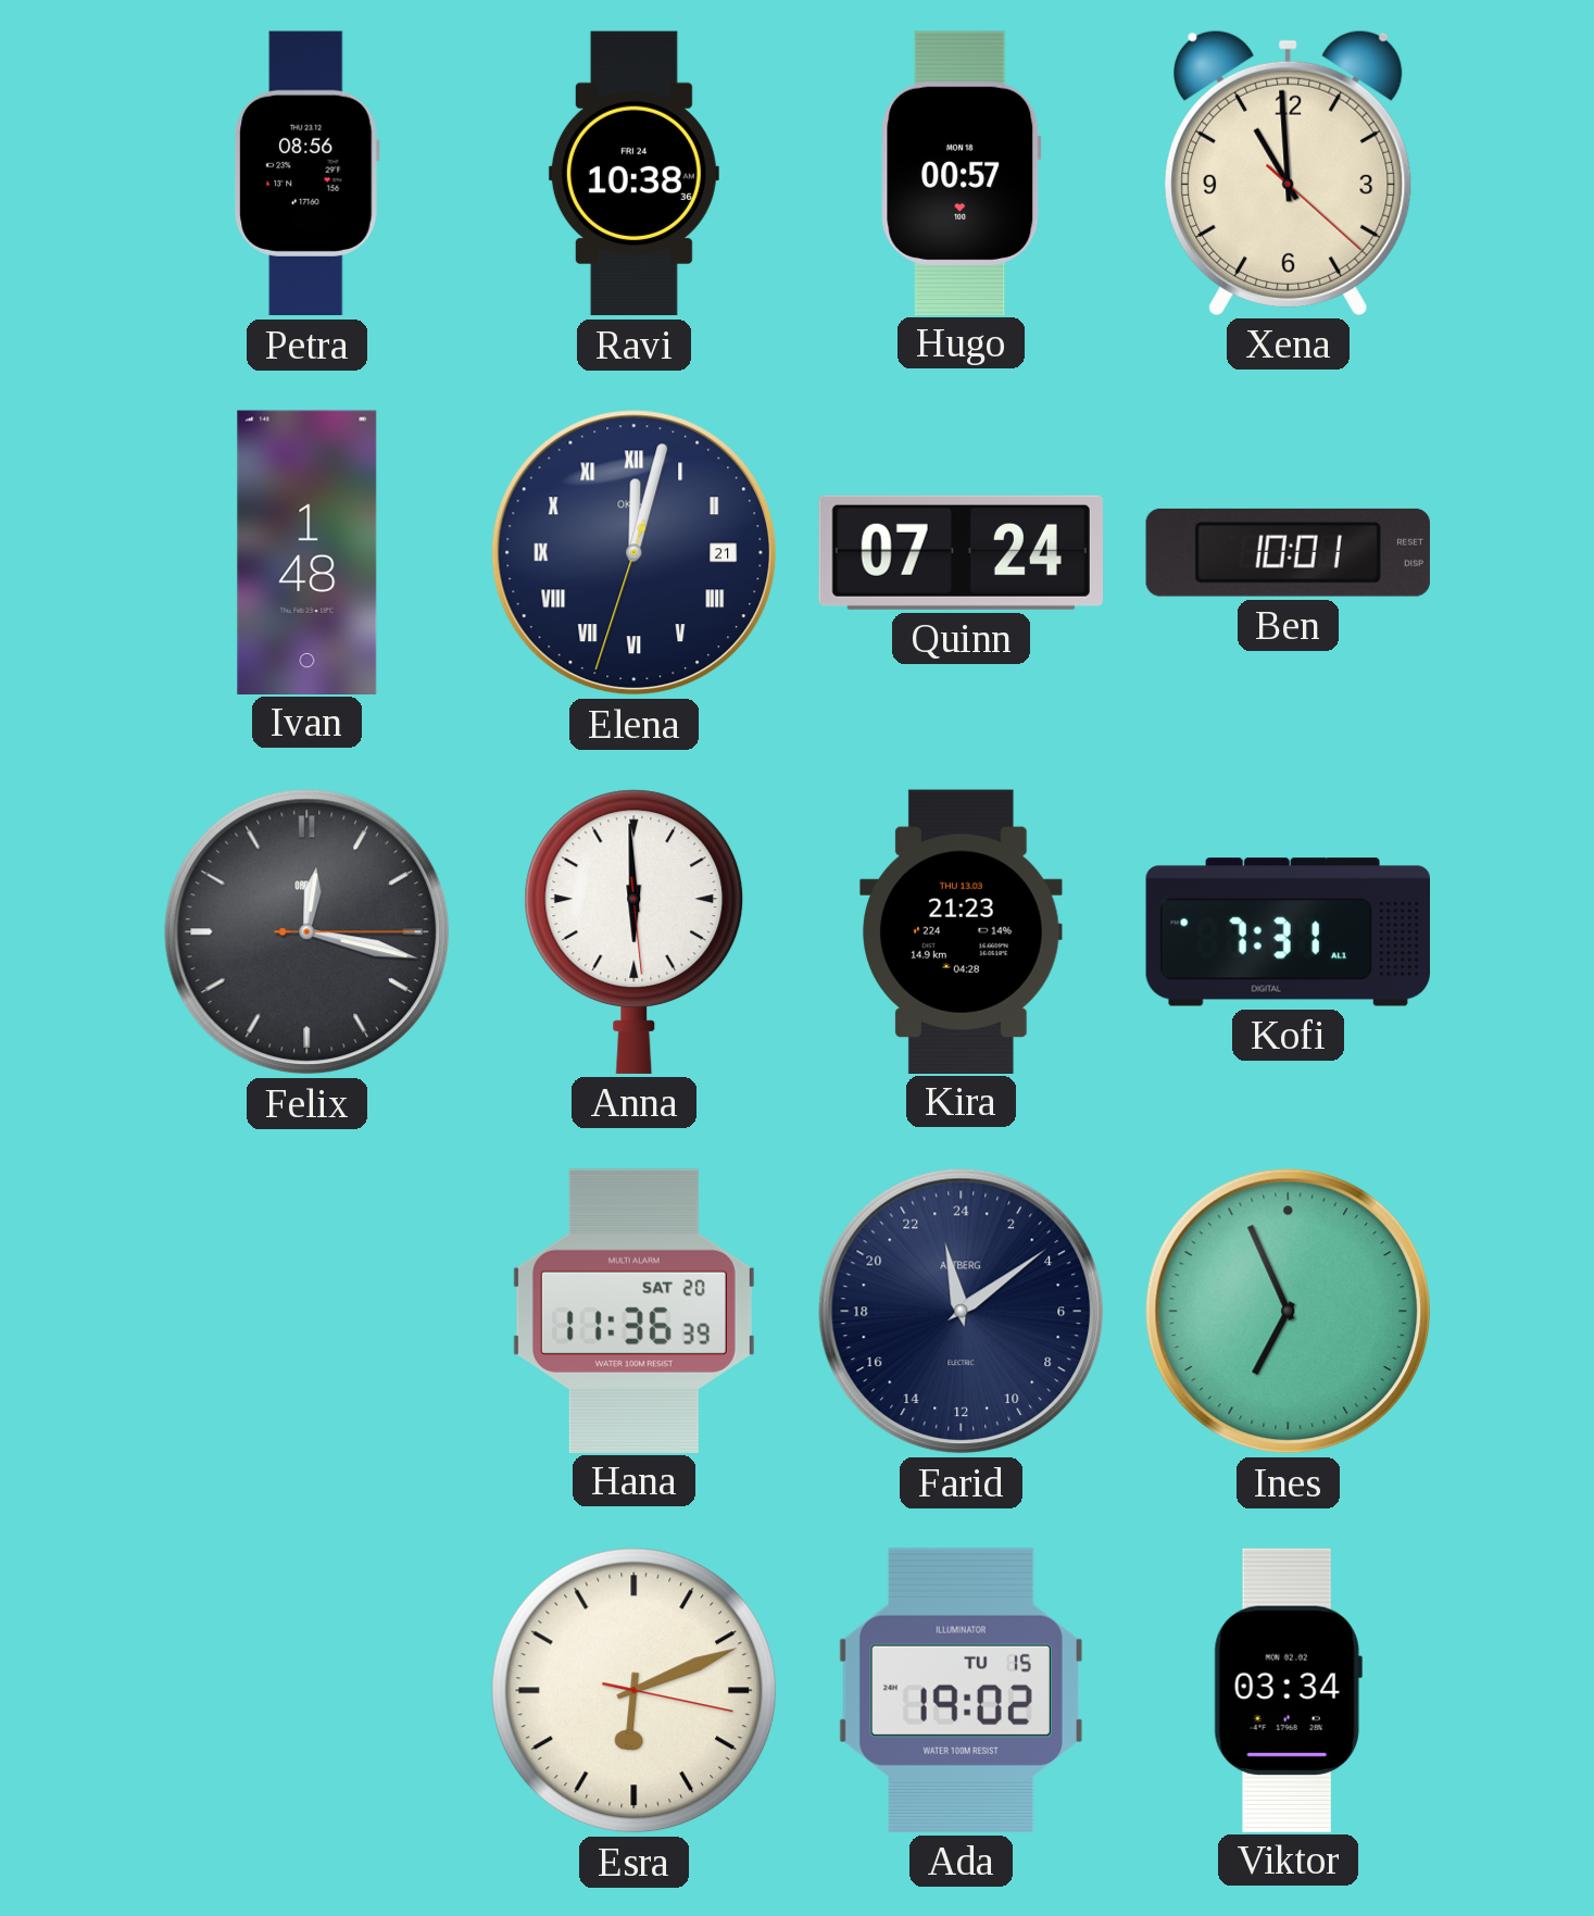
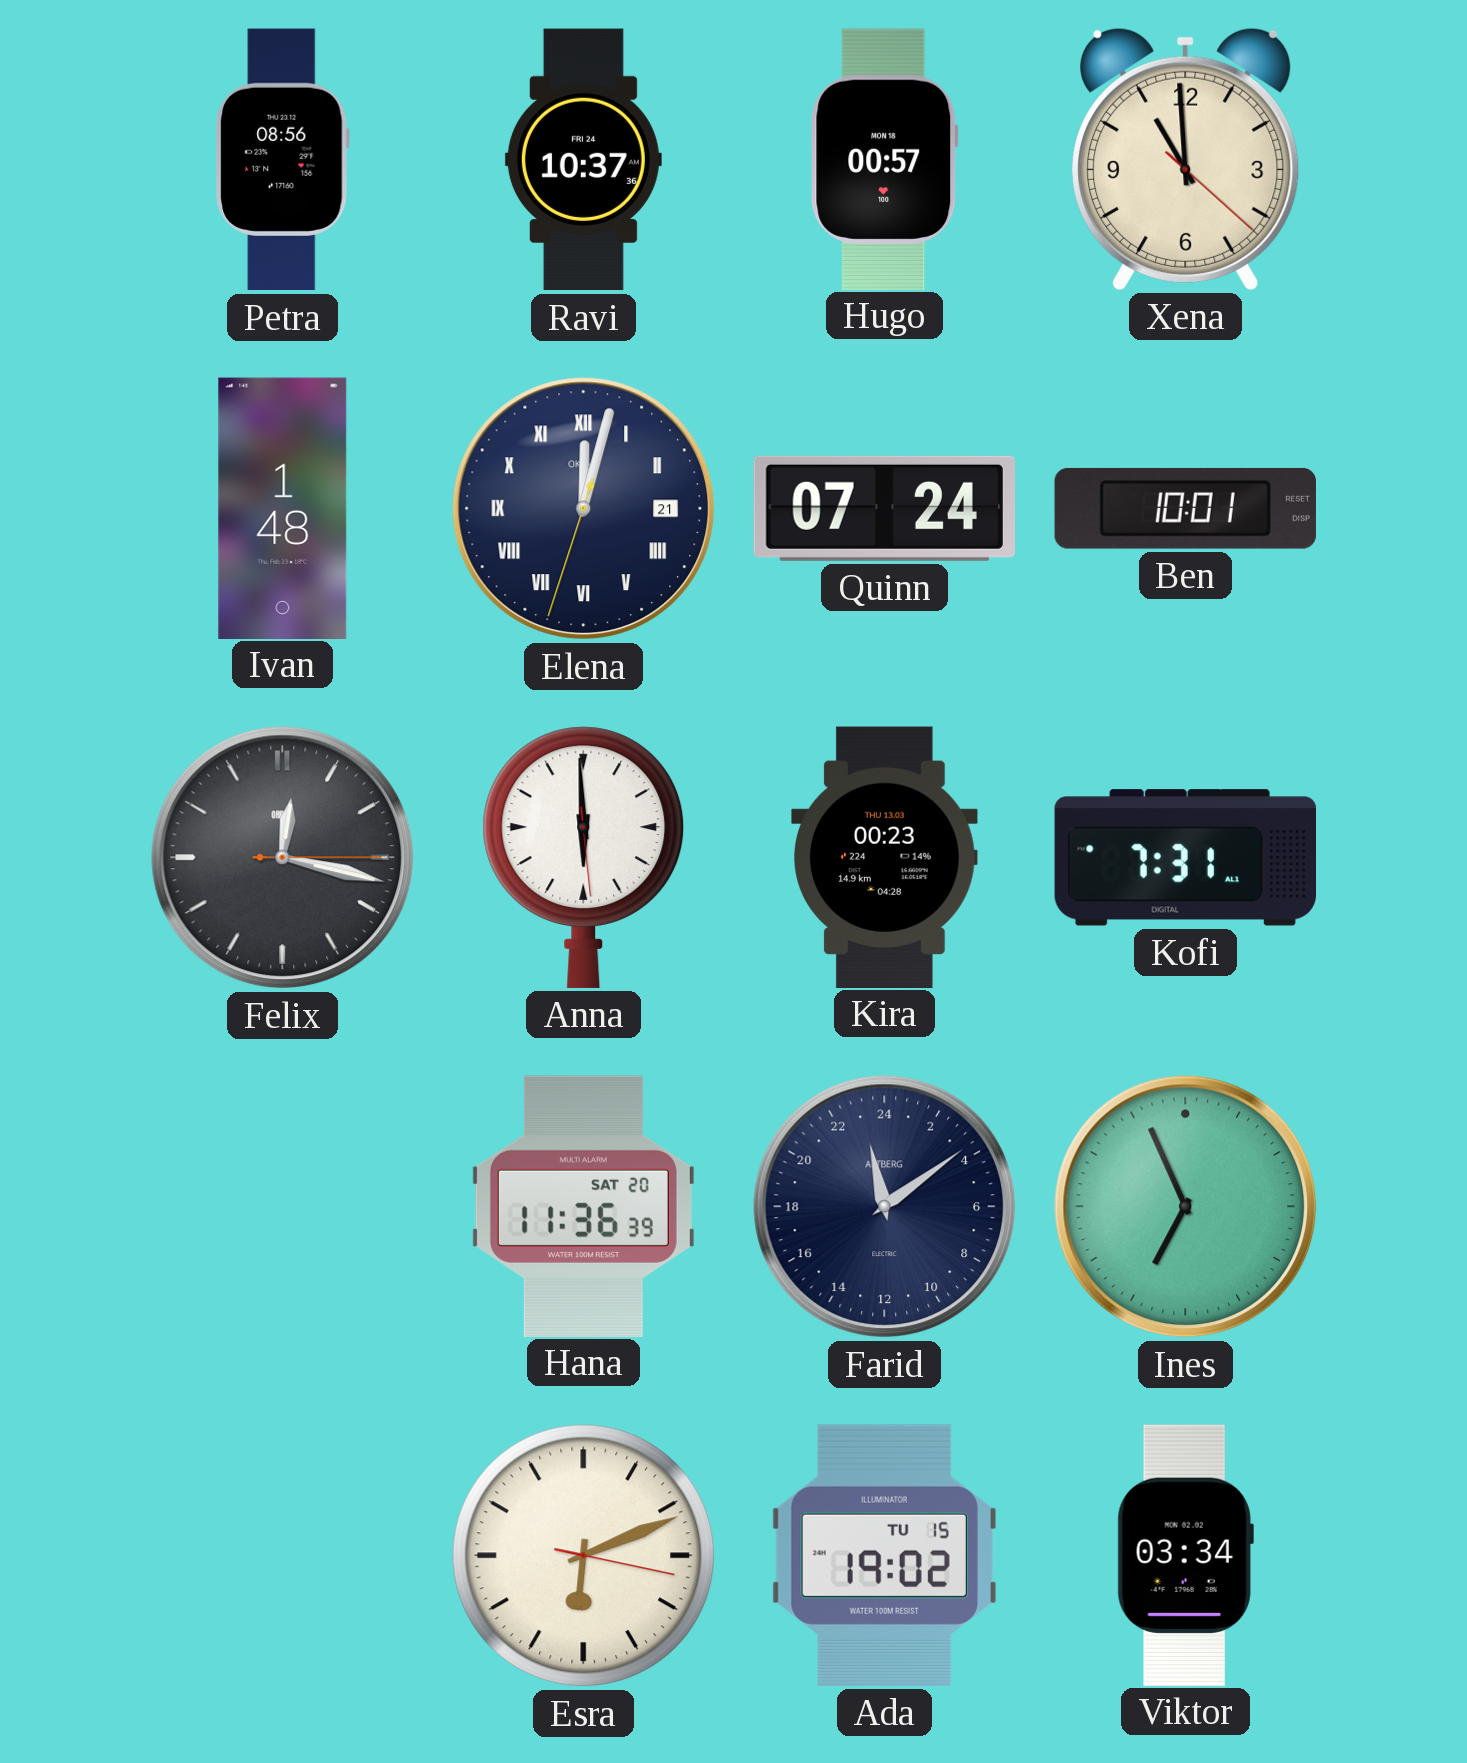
Ravi: 10:38 -> 10:37 (583, 160)
Kira: 21:23 -> 00:23 (885, 857)
